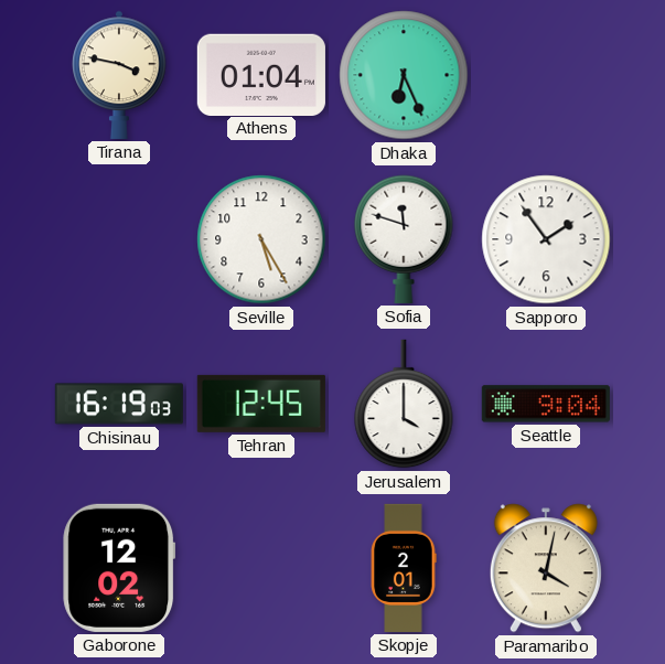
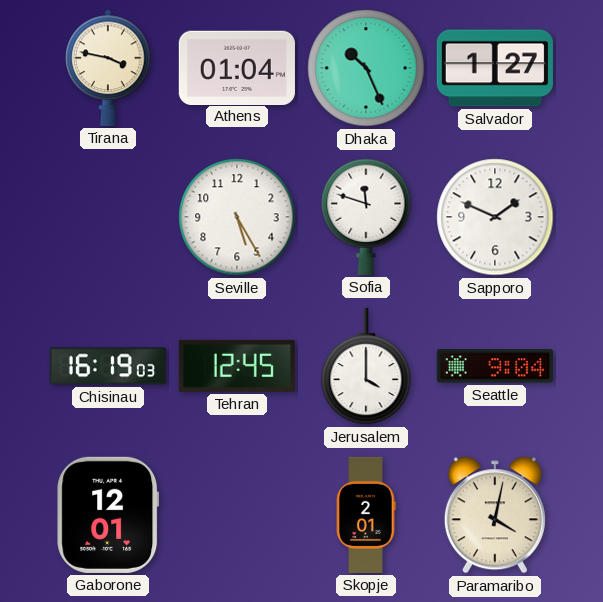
Dhaka: 6:26 -> 10:26 (366, 68)
Salvador: none -> 1:27 (495, 68)
Sapporo: 1:54 -> 1:49 (495, 217)
Gaborone: 12:02 -> 12:01 (108, 515)
